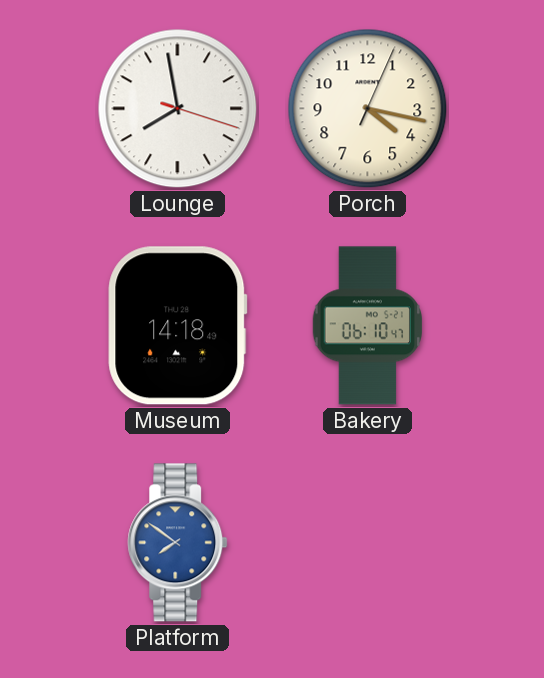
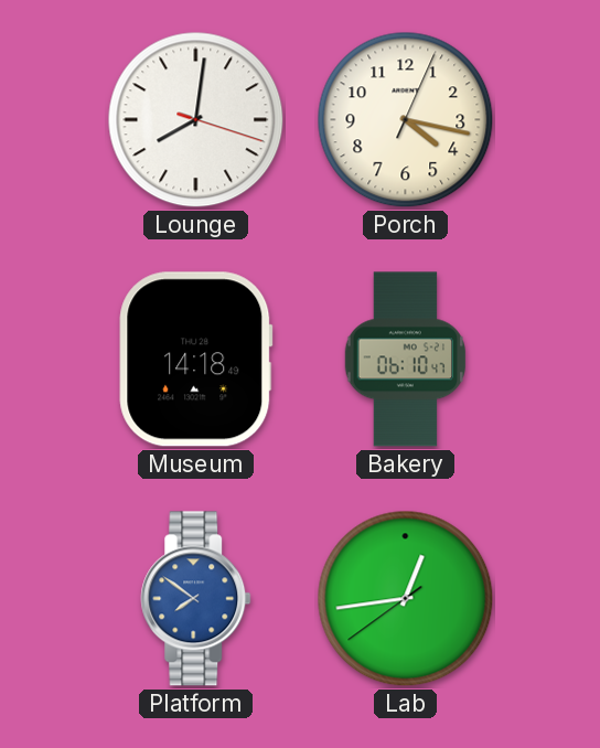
Lounge: 7:58 -> 8:01 (196, 120)
Lab: none -> 12:43 (406, 599)
